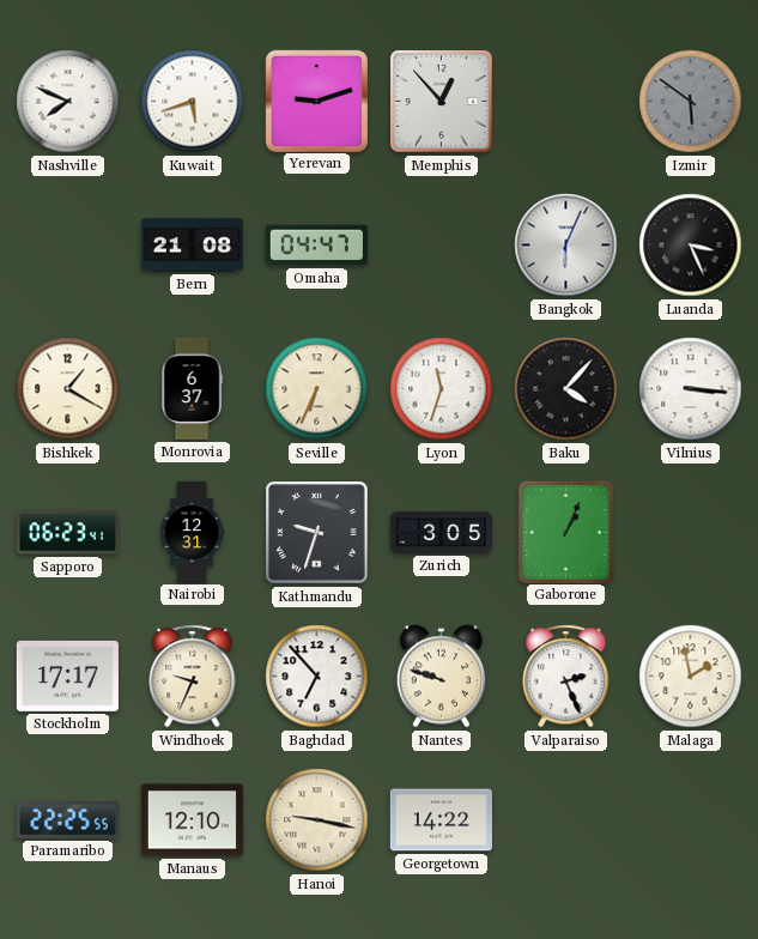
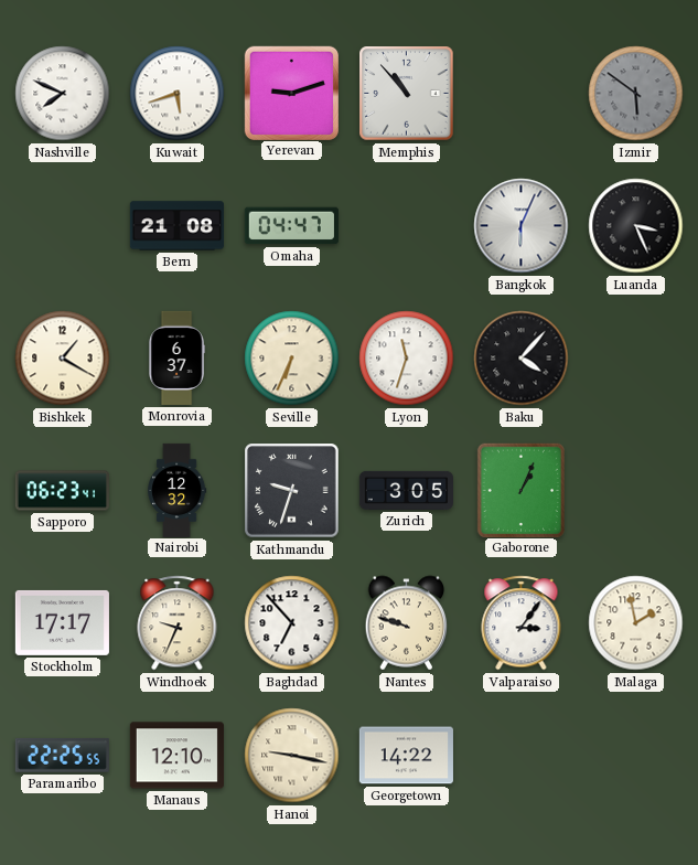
Memphis: 12:53 -> 10:53 (407, 94)
Vilnius: 3:16 -> none (691, 389)
Nairobi: 12:31 -> 12:32 (178, 490)
Valparaiso: 2:26 -> 3:06 (522, 623)
